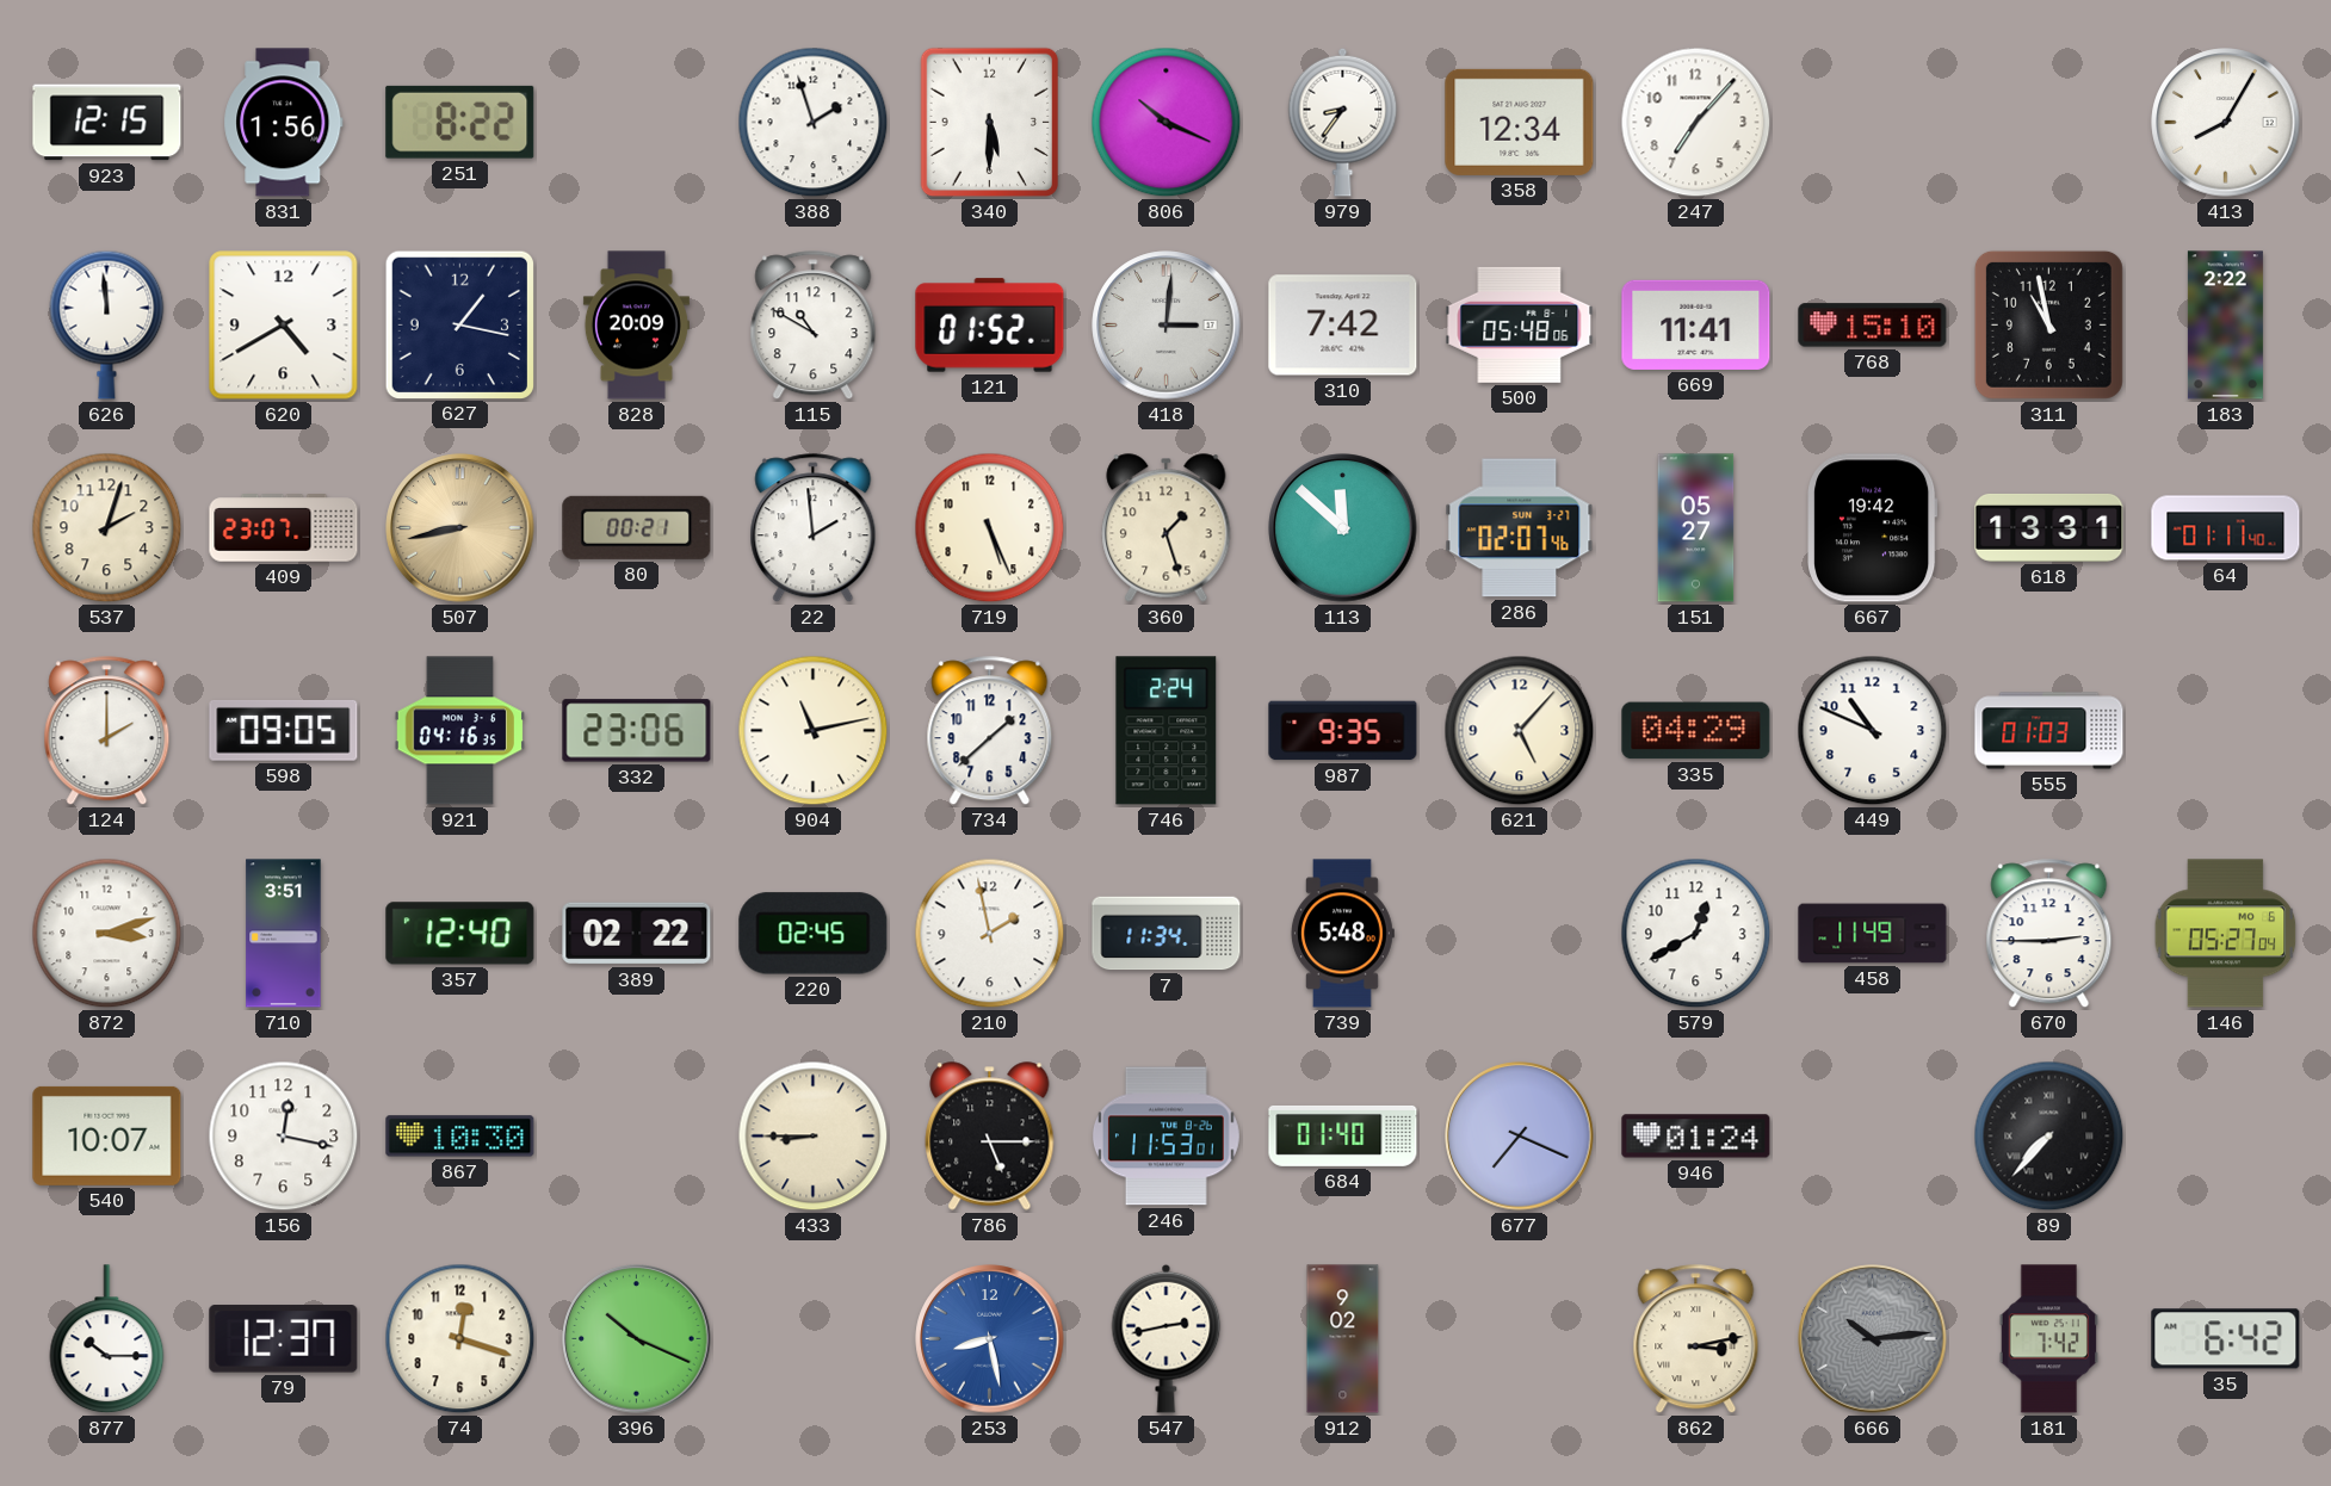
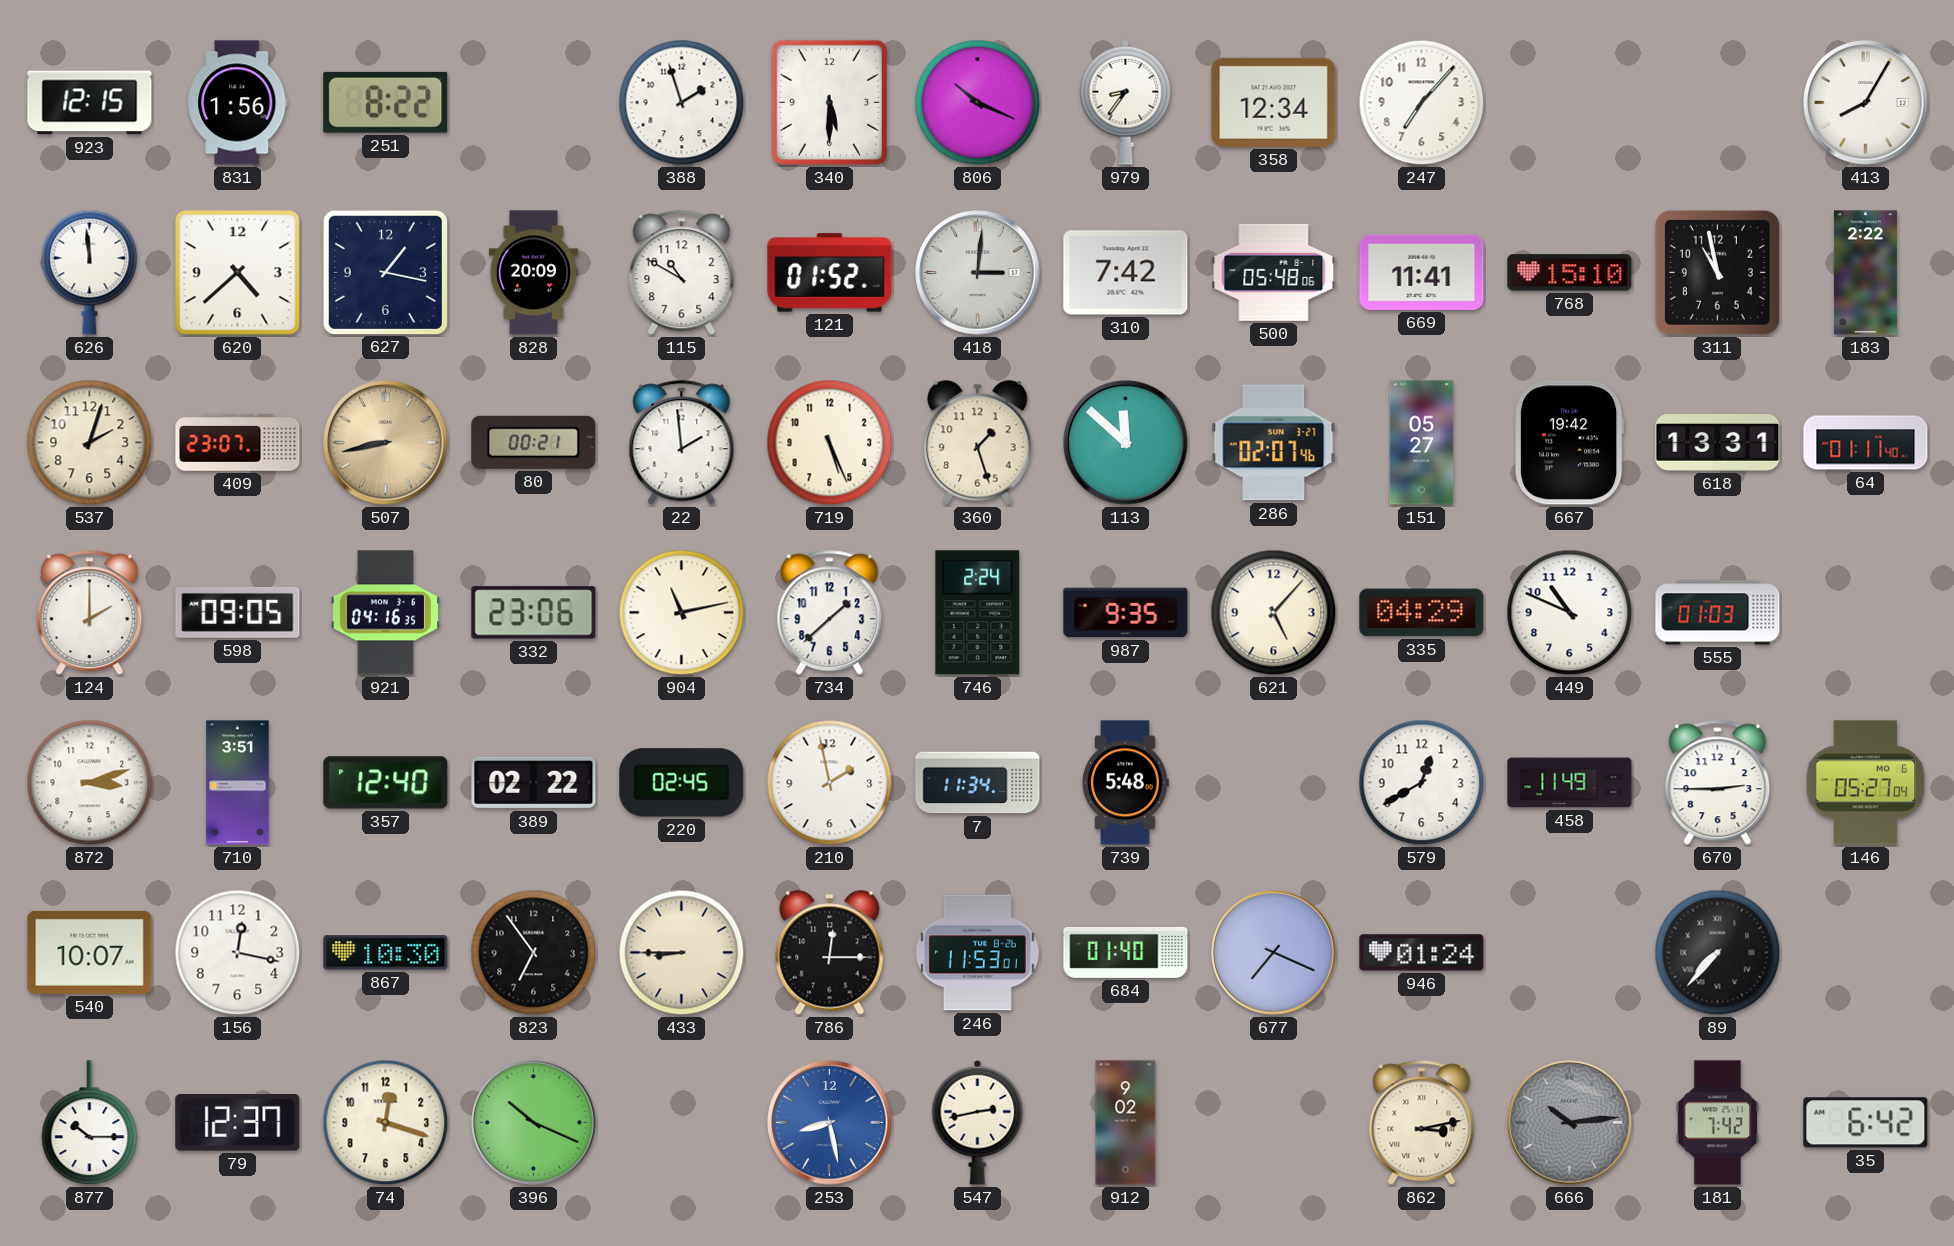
620: 4:40 -> 4:38 (238, 273)
823: none -> 6:54 (534, 953)
786: 5:15 -> 12:15 (830, 953)
